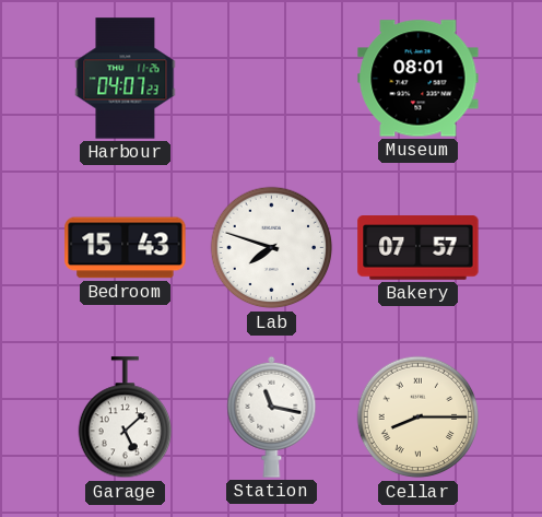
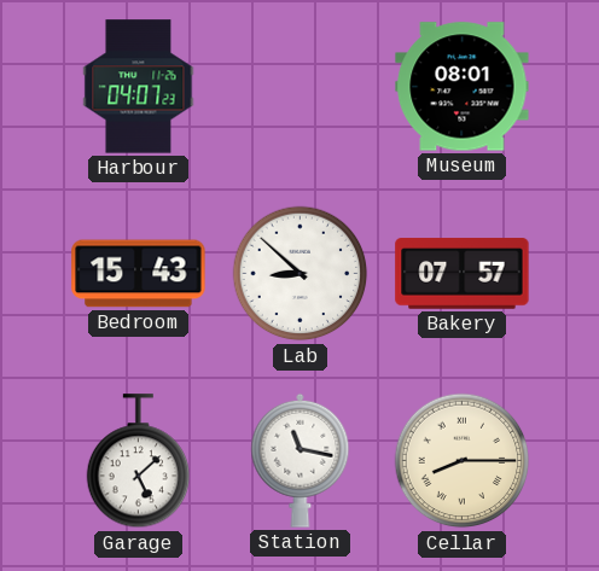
Lab: 7:48 -> 8:52 (301, 274)
